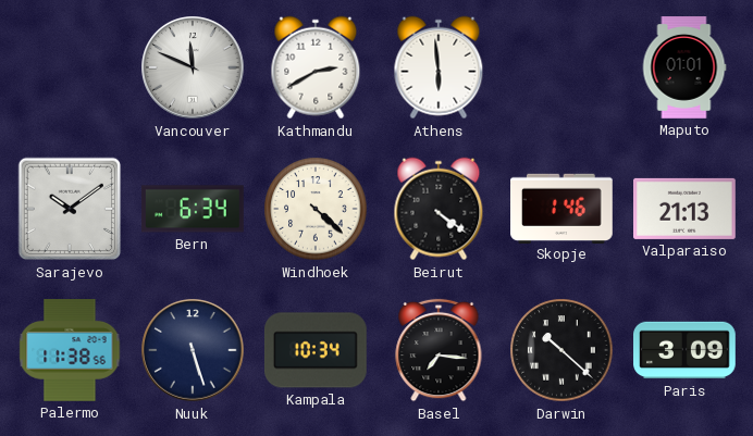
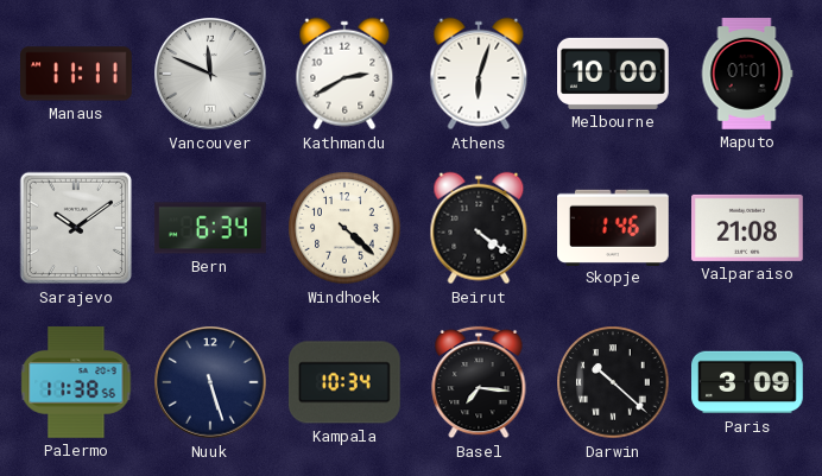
Manaus: none -> 11:11 (77, 74)
Athens: 5:59 -> 6:03 (479, 74)
Melbourne: none -> 10:00 (614, 74)
Valparaiso: 21:13 -> 21:08 (748, 228)
